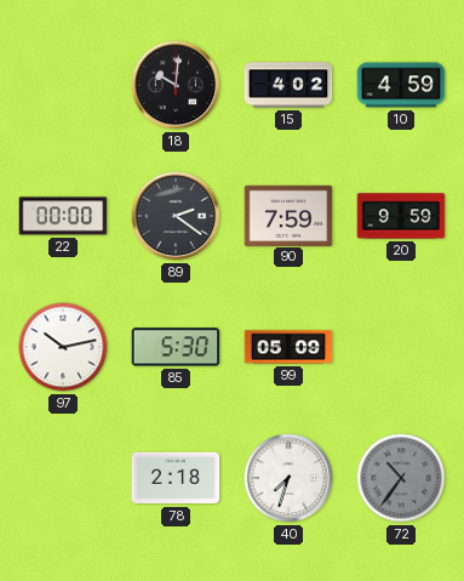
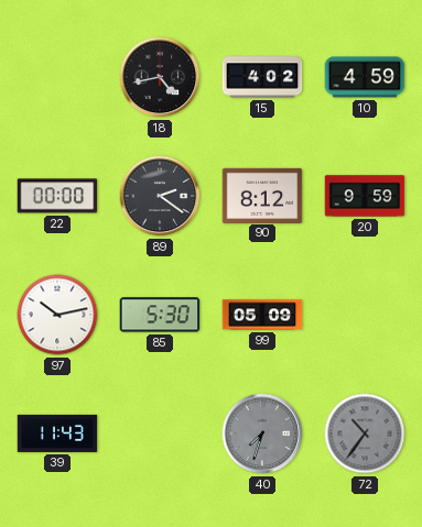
18: 10:01 -> 4:43 (160, 77)
90: 7:59 -> 8:12 (262, 195)
39: none -> 11:43 (57, 433)
78: 2:18 -> none (176, 478)
40 dial: white -> grey (262, 433)
